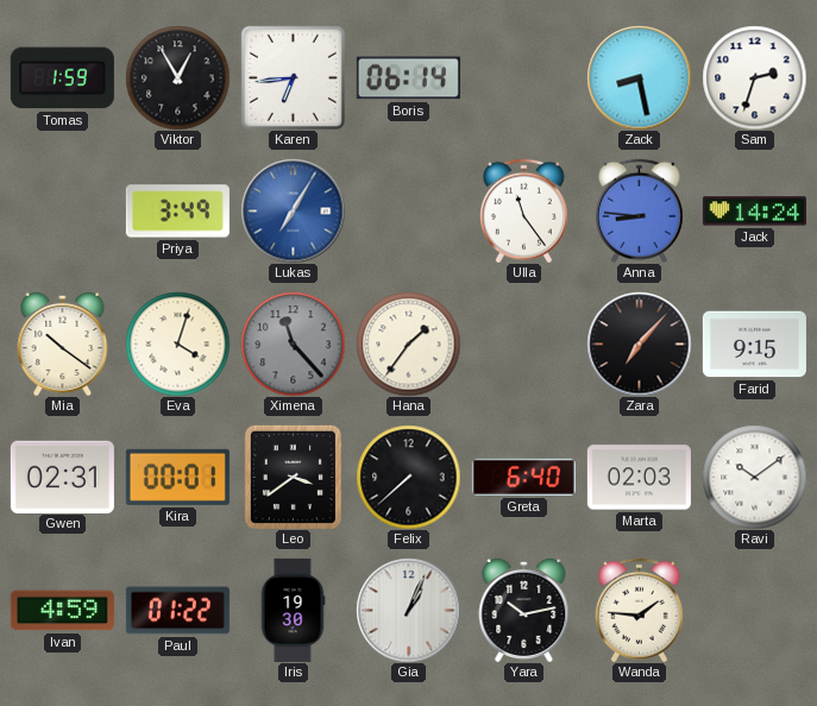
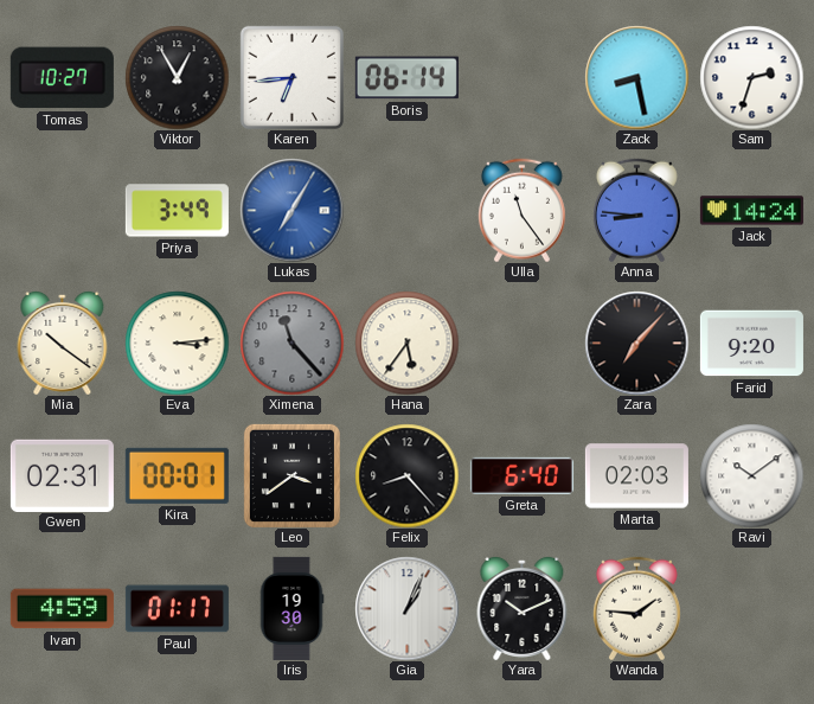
Tomas: 1:59 -> 10:27 (62, 78)
Eva: 4:03 -> 3:14 (177, 343)
Hana: 1:36 -> 5:36 (406, 343)
Farid: 9:15 -> 9:20 (751, 344)
Felix: 7:38 -> 8:23 (406, 475)
Paul: 01:22 -> 01:17 (177, 609)
Yara: 10:13 -> 10:11 (523, 608)
